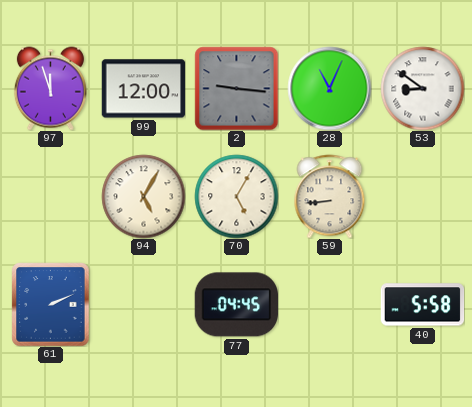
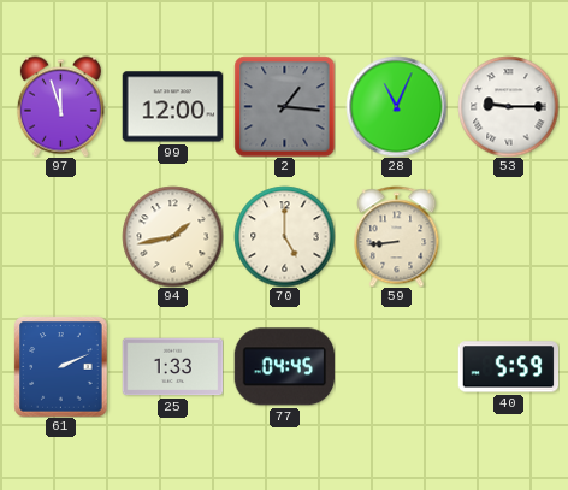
2: 9:16 -> 1:16 (284, 106)
53: 8:51 -> 9:15 (508, 106)
94: 5:05 -> 1:43 (172, 236)
70: 5:05 -> 5:00 (284, 236)
25: none -> 1:33 (172, 367)
40: 5:58 -> 5:59 (508, 367)
